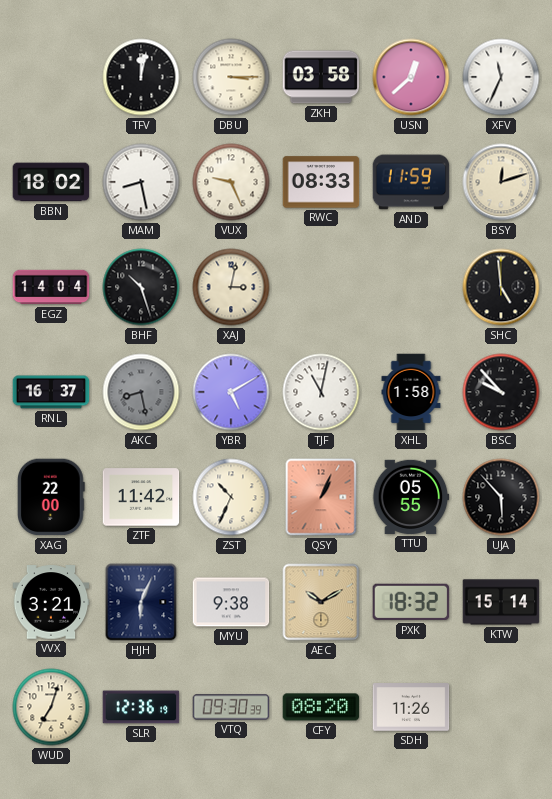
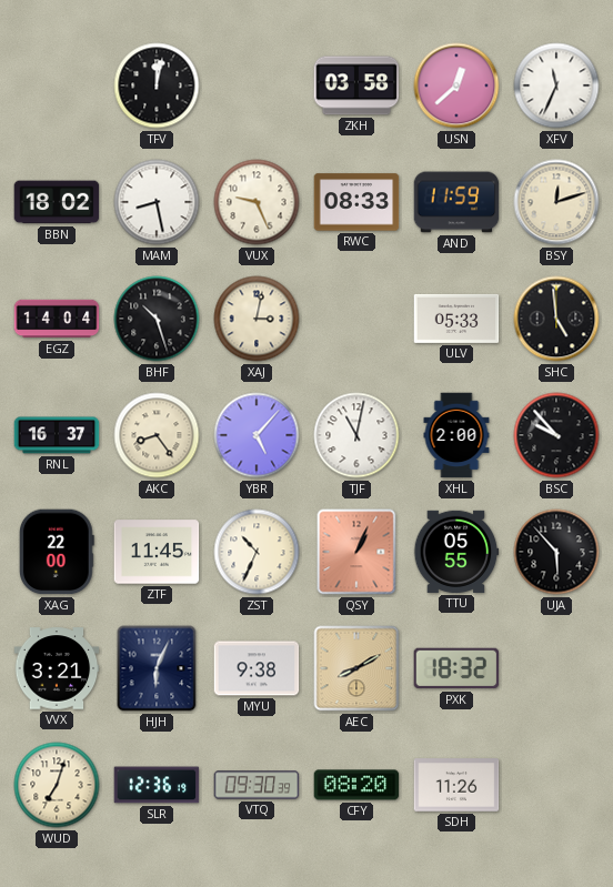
DBU: 3:15 -> none (231, 77)
ULV: none -> 05:33 (456, 319)
AKC: 8:28 -> 8:24 (157, 435)
AKC dial: grey -> cream (157, 435)
YBR: 5:10 -> 5:07 (257, 435)
XHL: 1:58 -> 2:00 (456, 435)
ZTF: 11:42 -> 11:45 (157, 552)
AEC: 10:10 -> 8:10 (356, 668)
KTW: 15:14 -> none (501, 602)
